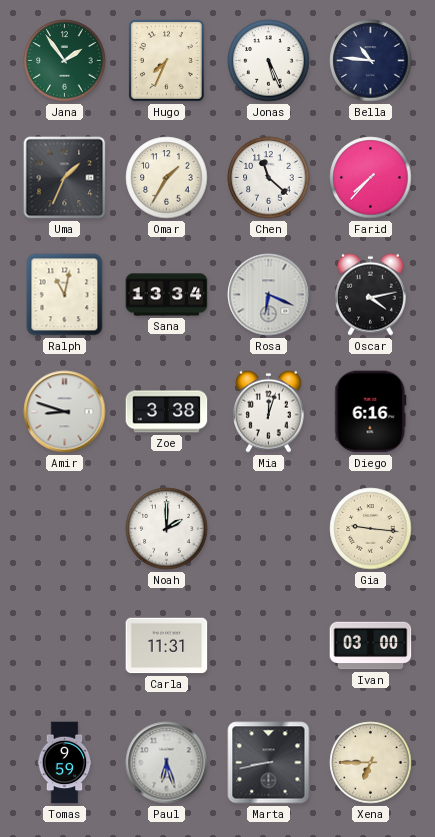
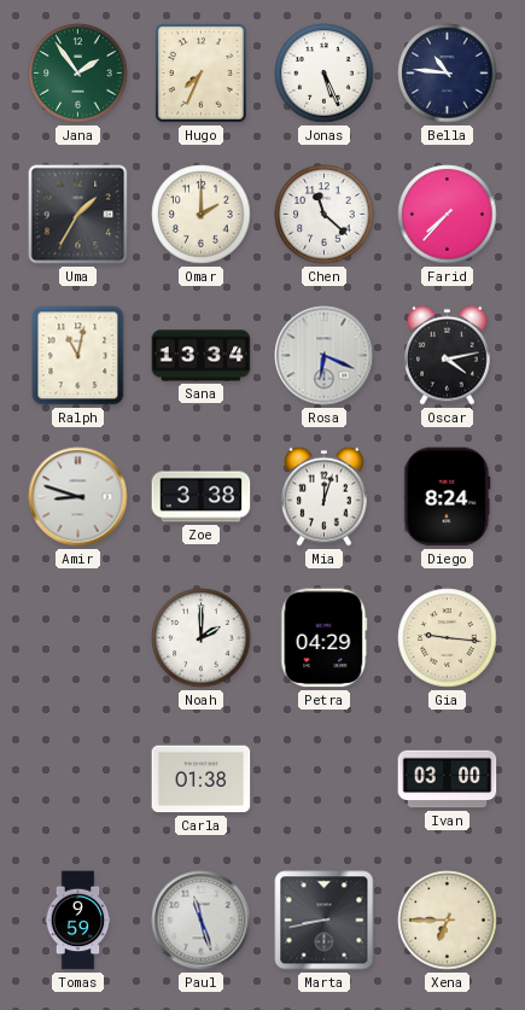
Uma: 1:34 -> 1:35 (78, 215)
Omar: 1:35 -> 2:00 (202, 215)
Diego: 6:16 -> 8:24 (448, 497)
Petra: none -> 04:29 (325, 638)
Carla: 11:31 -> 01:38 (202, 780)
Paul: 6:27 -> 11:27 (202, 921)
